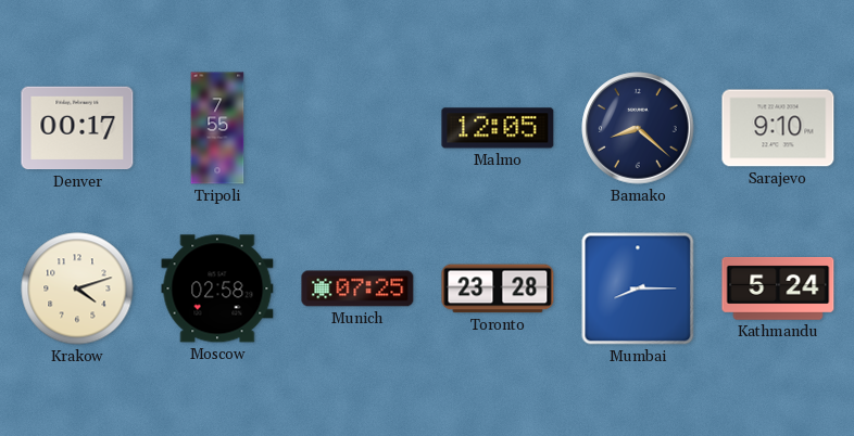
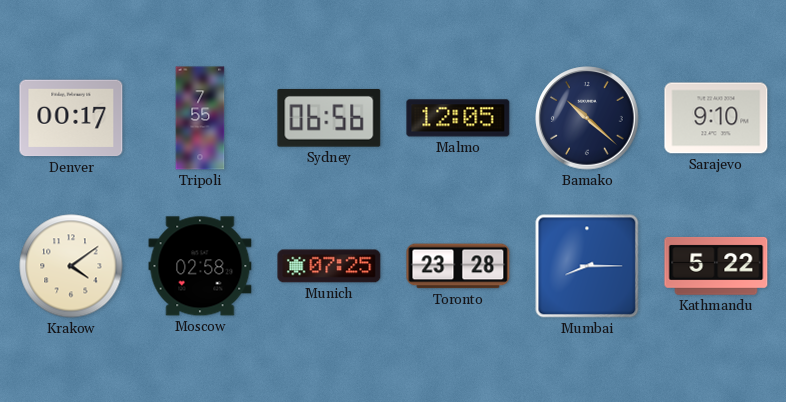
Sydney: none -> 06:56 (329, 118)
Bamako: 8:22 -> 10:22 (587, 118)
Krakow: 4:12 -> 4:09 (71, 266)
Kathmandu: 5:24 -> 5:22 (716, 266)
